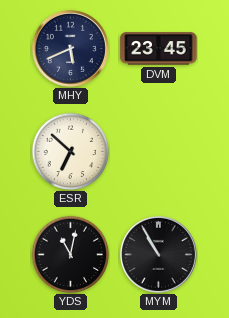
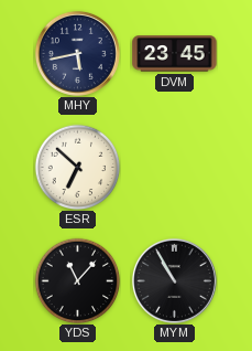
MHY: 5:41 -> 5:43 (77, 53)
YDS: 11:02 -> 11:07 (77, 280)
